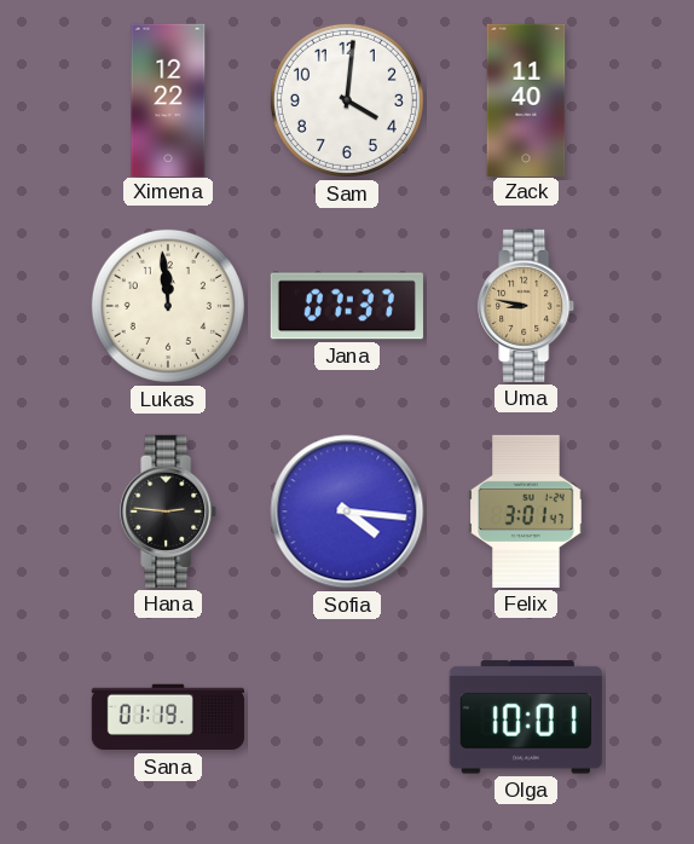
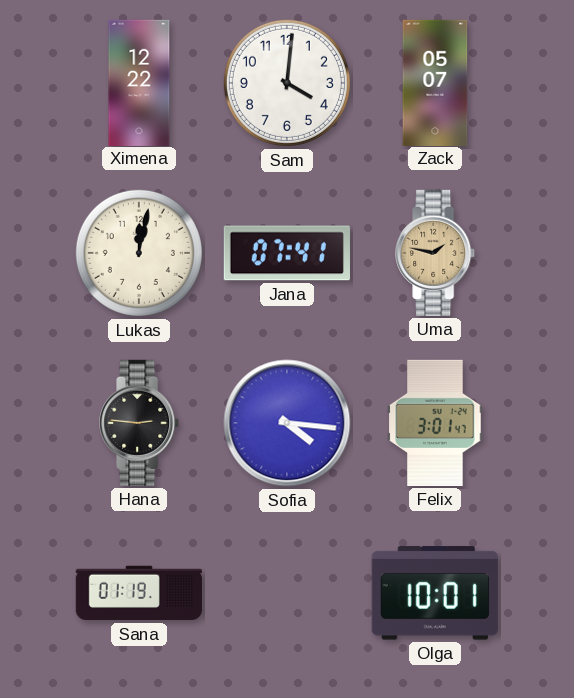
Zack: 11:40 -> 05:07 (435, 82)
Lukas: 11:59 -> 12:02 (139, 253)
Jana: 07:37 -> 07:41 (287, 253)
Uma: 8:47 -> 1:47 (436, 253)
